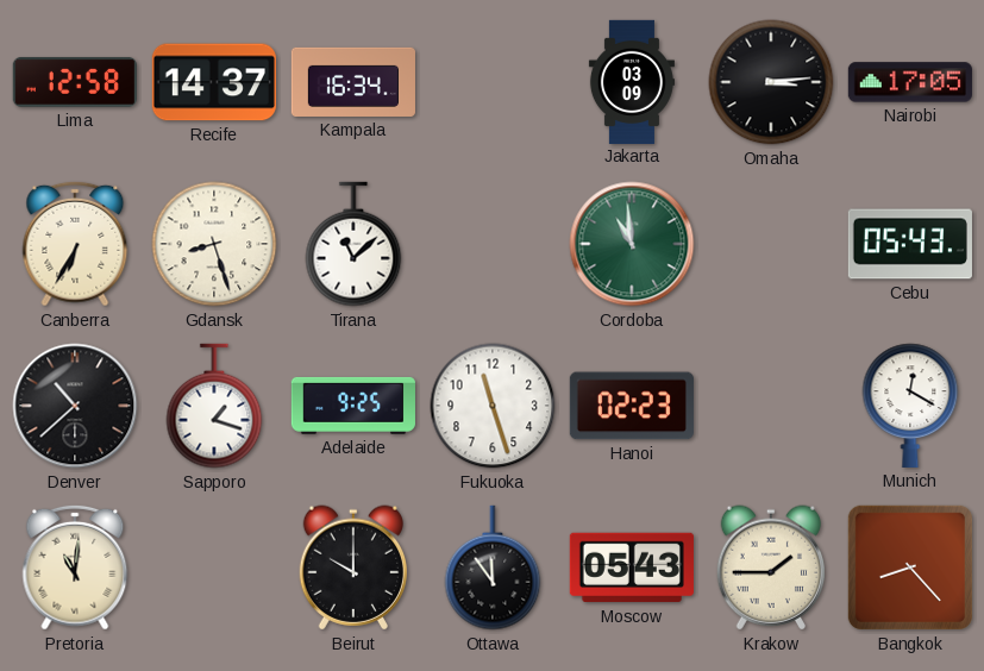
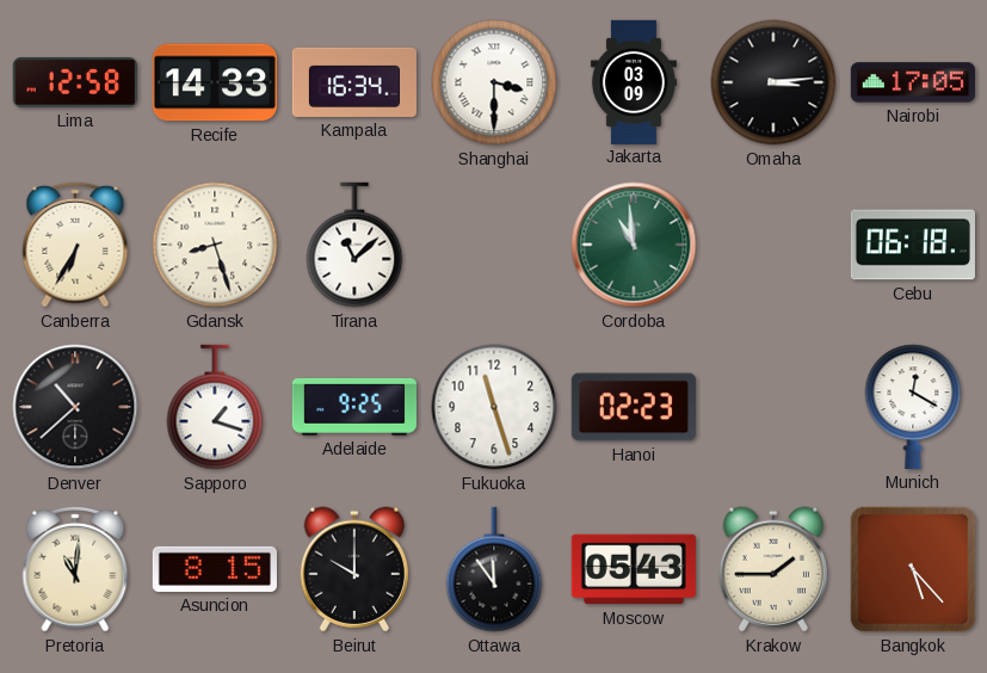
Recife: 14:37 -> 14:33 (215, 82)
Shanghai: none -> 3:30 (494, 82)
Cebu: 05:43 -> 06:18 (913, 245)
Asuncion: none -> 8:15 (215, 569)
Bangkok: 8:23 -> 5:23 (913, 569)
